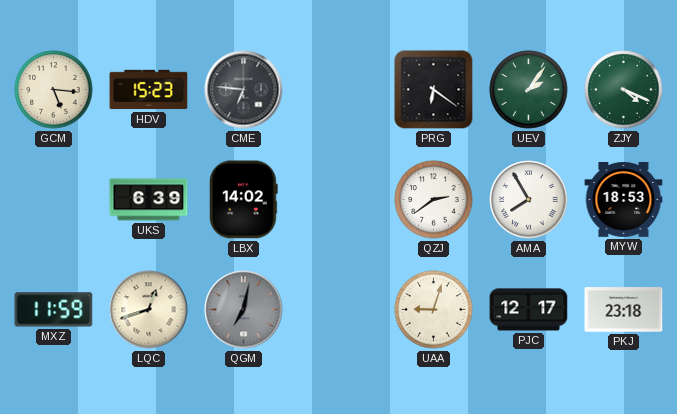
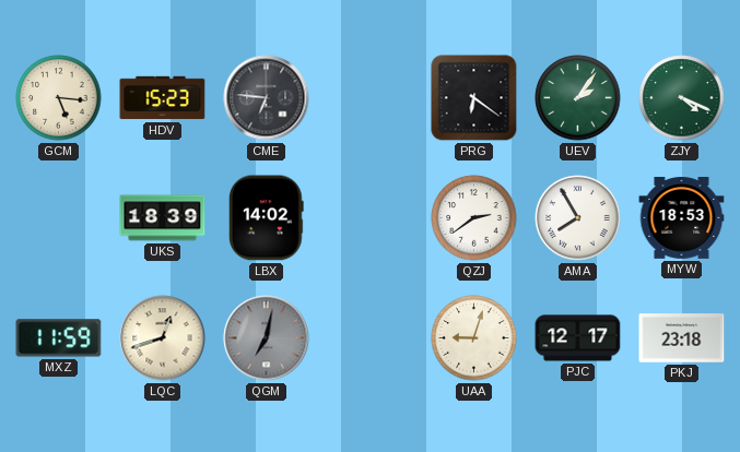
UKS: 6:39 -> 18:39 (163, 218)
